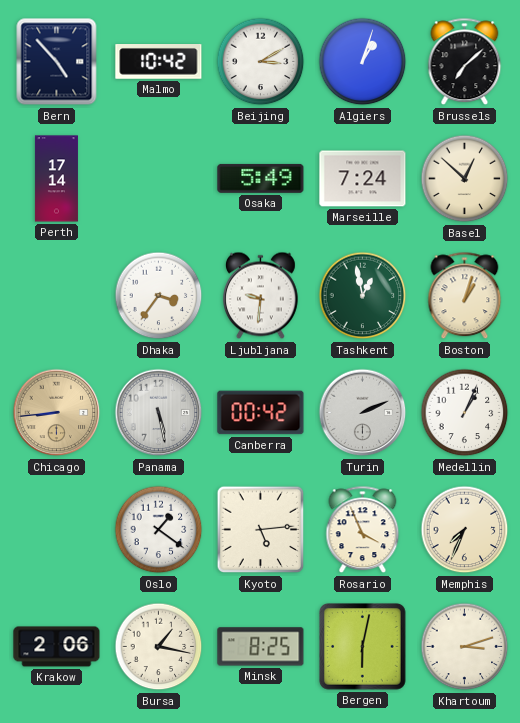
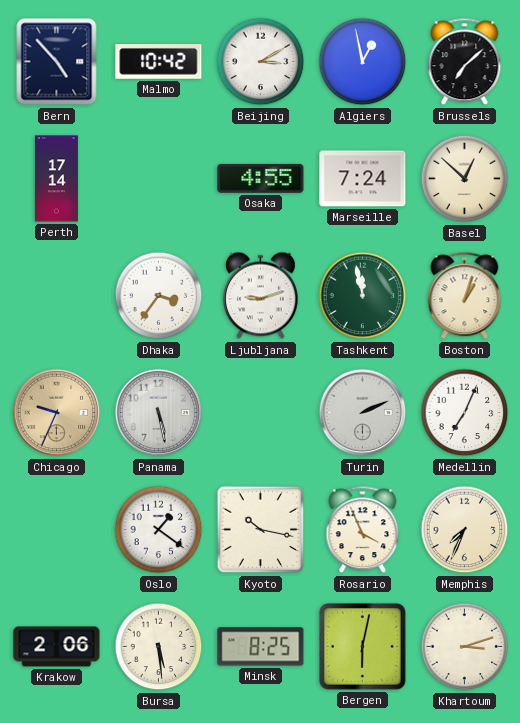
Algiers: 1:03 -> 12:58 (363, 62)
Osaka: 5:49 -> 4:55 (261, 178)
Ljubljana: 9:31 -> 9:12 (260, 296)
Tashkent: 12:58 -> 11:58 (363, 296)
Chicago: 8:44 -> 9:34 (57, 413)
Canberra: 00:42 -> none (261, 413)
Medellin: 1:04 -> 7:04 (465, 413)
Kyoto: 5:14 -> 10:17 (261, 530)
Bursa: 1:17 -> 5:29 (159, 647)
